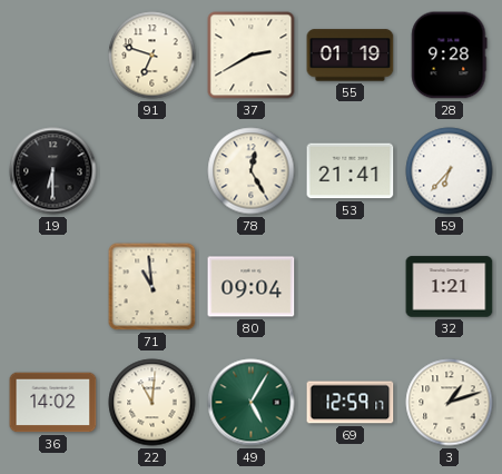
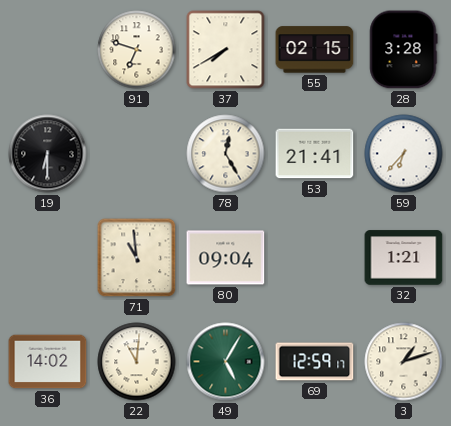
37: 2:40 -> 7:40 (226, 50)
55: 01:19 -> 02:15 (315, 50)
28: 9:28 -> 3:28 (404, 50)
